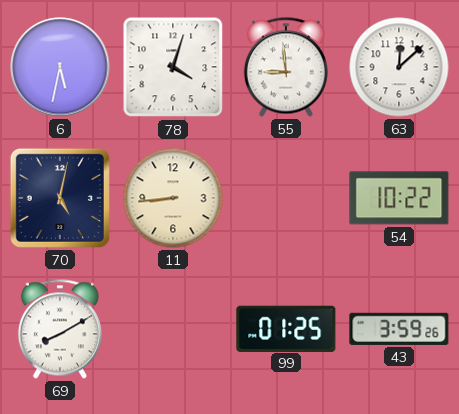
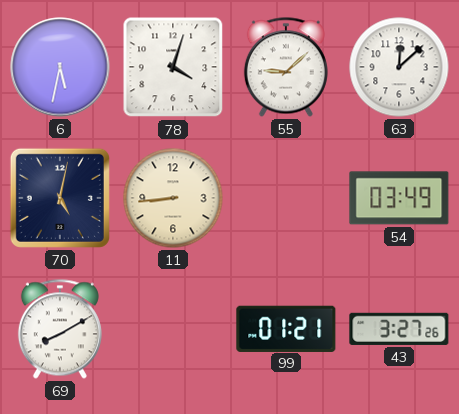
55: 8:59 -> 9:08 (286, 67)
54: 10:22 -> 03:49 (399, 198)
99: 01:25 -> 01:21 (286, 328)
43: 3:59 -> 3:27 (399, 329)
